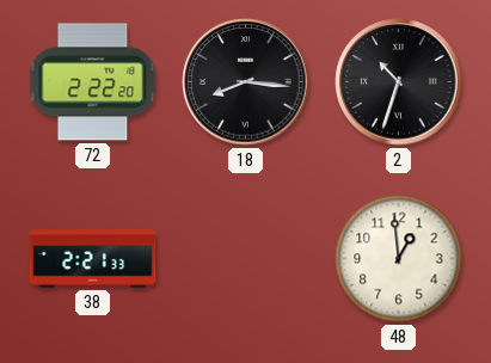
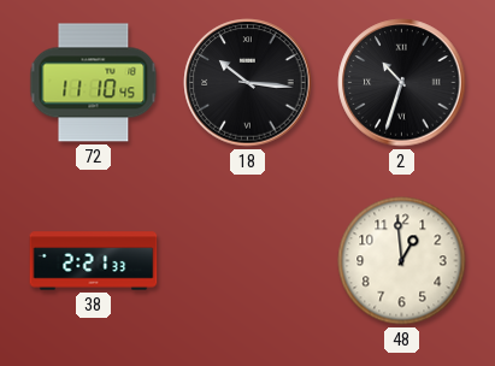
72: 2:22 -> 11:10 (94, 83)
18: 8:16 -> 10:16 (248, 83)
